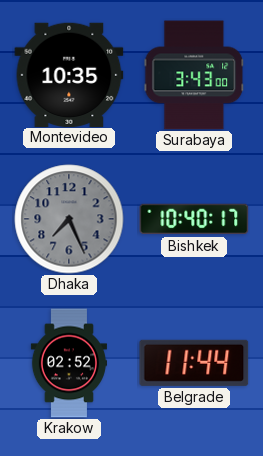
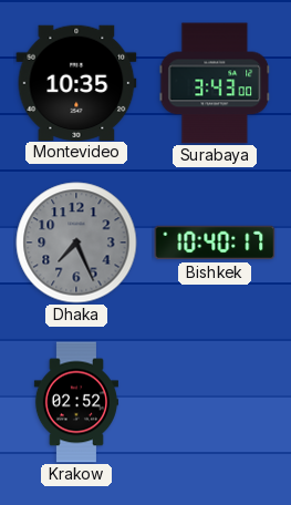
Belgrade: 11:44 -> none (194, 363)
